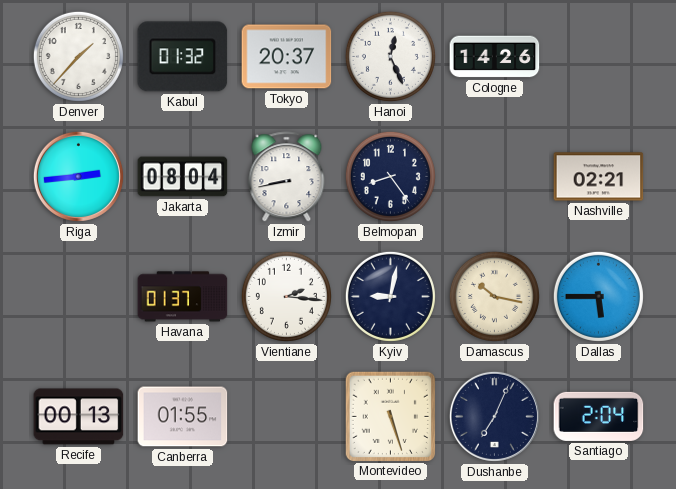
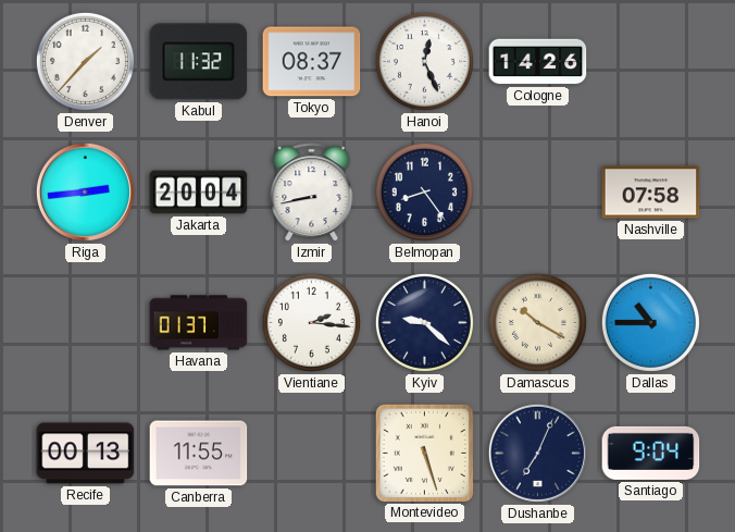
Kabul: 01:32 -> 11:32 (199, 62)
Tokyo: 20:37 -> 08:37 (312, 62)
Jakarta: 08:04 -> 20:04 (199, 193)
Nashville: 02:21 -> 07:58 (651, 193)
Kyiv: 9:02 -> 9:22 (424, 322)
Damascus: 10:17 -> 10:20 (537, 322)
Dallas: 5:45 -> 10:45 (650, 322)
Canberra: 01:55 -> 11:55 (199, 454)
Santiago: 2:04 -> 9:04 (651, 453)
